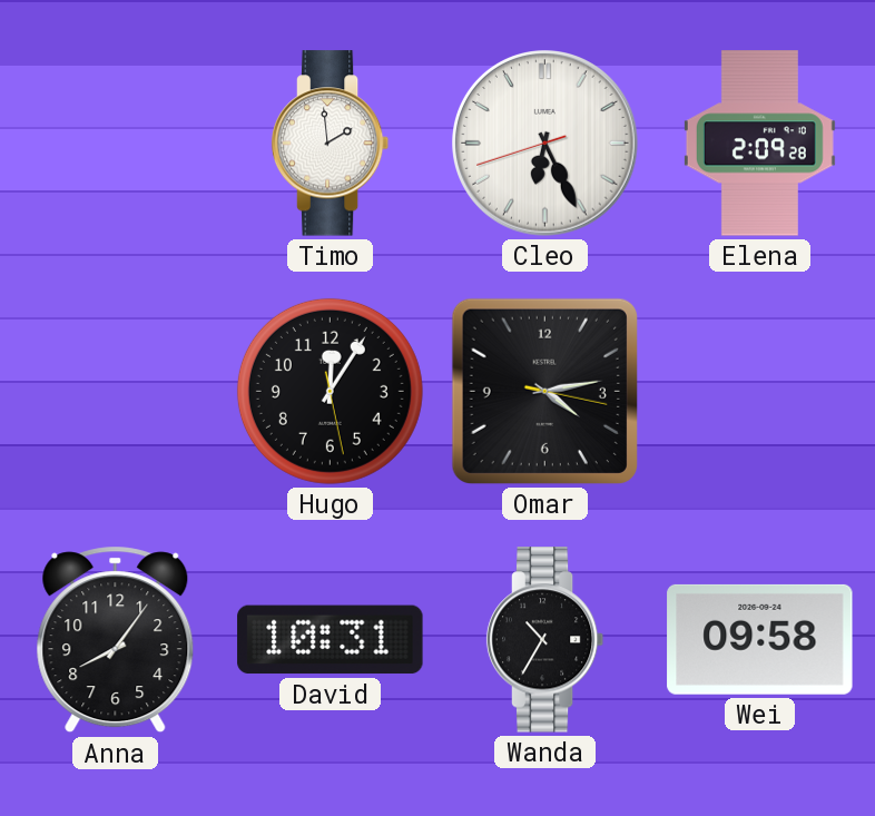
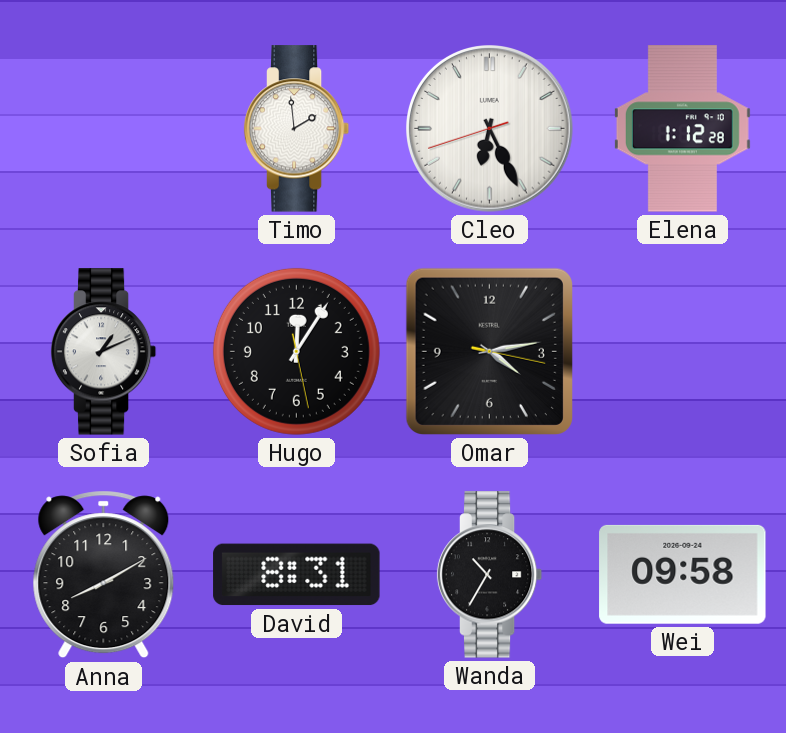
Elena: 2:09 -> 1:12 (682, 129)
Sofia: none -> 1:11 (104, 352)
Anna: 8:06 -> 8:10 (104, 575)
David: 10:31 -> 8:31 (297, 575)
